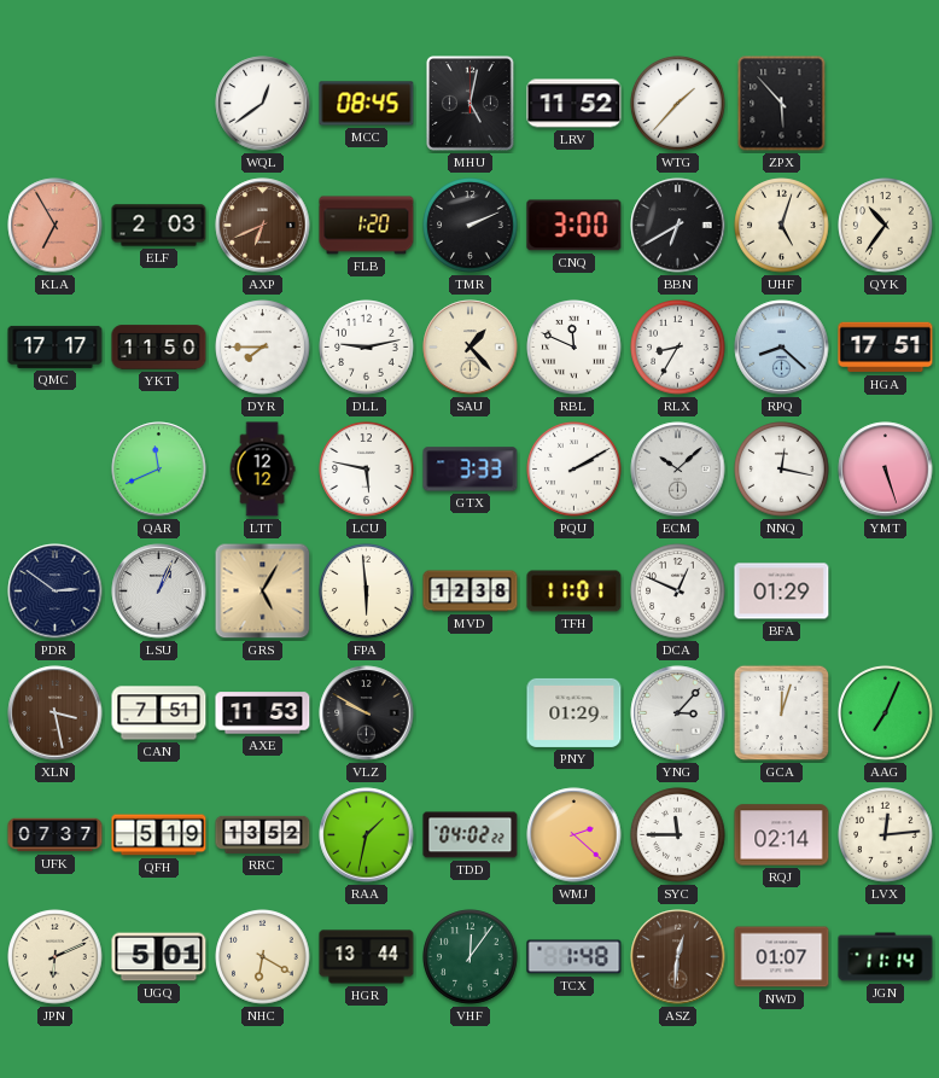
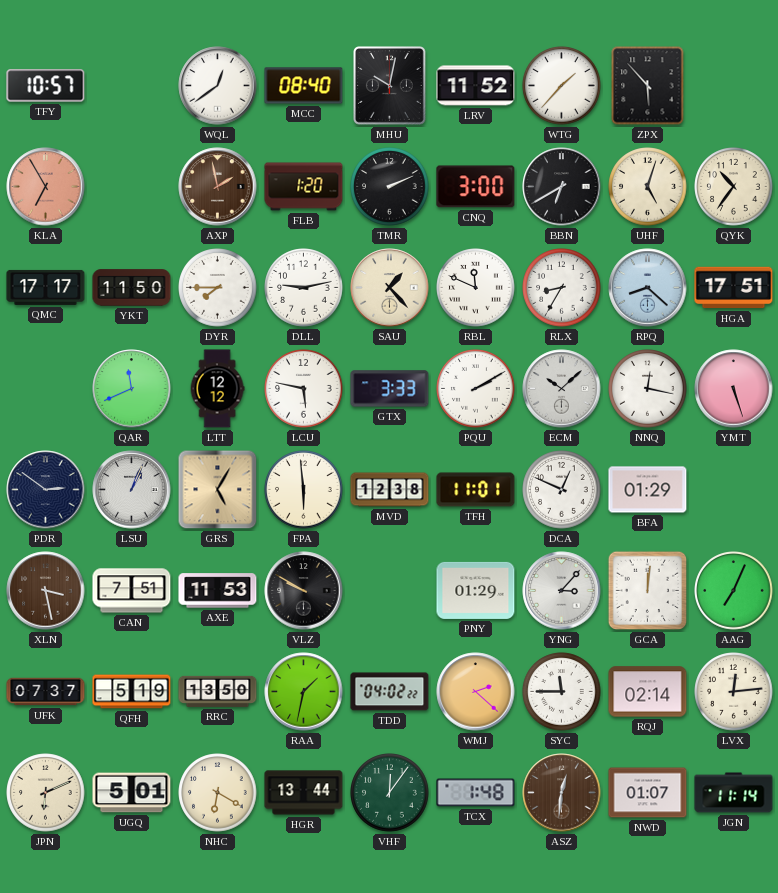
TFY: none -> 10:57 (46, 86)
MCC: 08:45 -> 08:40 (304, 86)
MHU: 5:02 -> 10:02 (390, 86)
ELF: 2:03 -> none (159, 226)
AXP: 6:41 -> 1:58 (218, 187)
GCA: 12:03 -> 12:01 (648, 591)
RRC: 13:52 -> 13:50 (218, 691)
